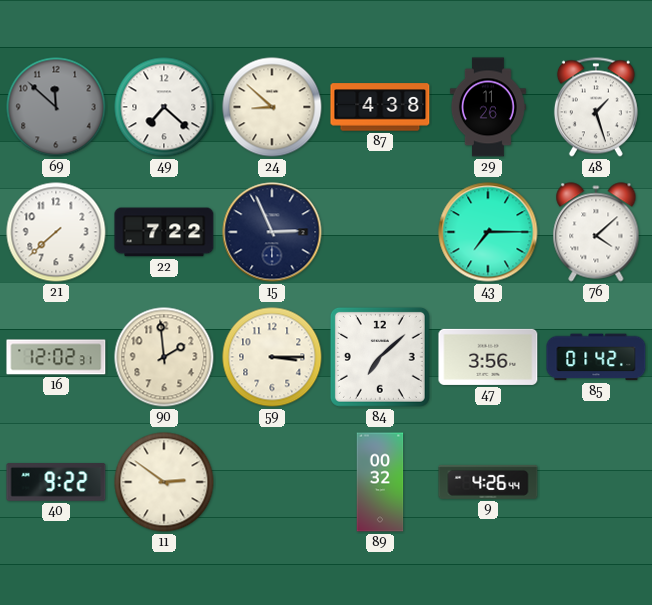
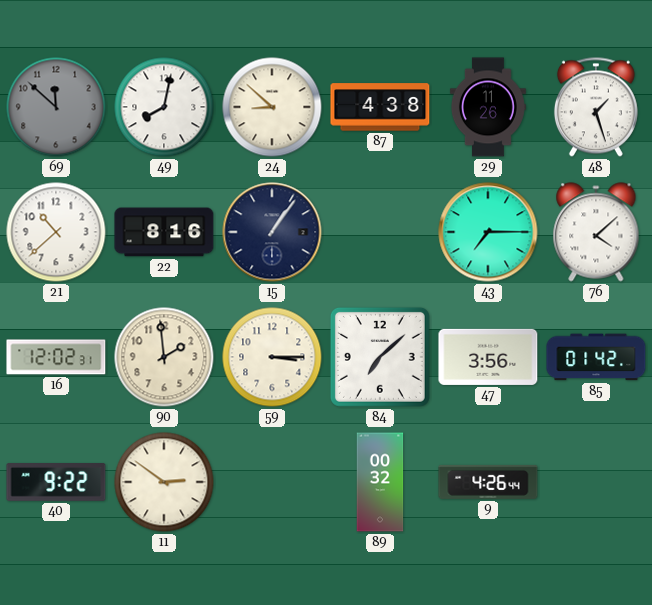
49: 7:22 -> 8:02 (164, 107)
21: 7:38 -> 10:38 (56, 232)
22: 7:22 -> 8:16 (164, 232)
15: 2:56 -> 1:06 (272, 232)
